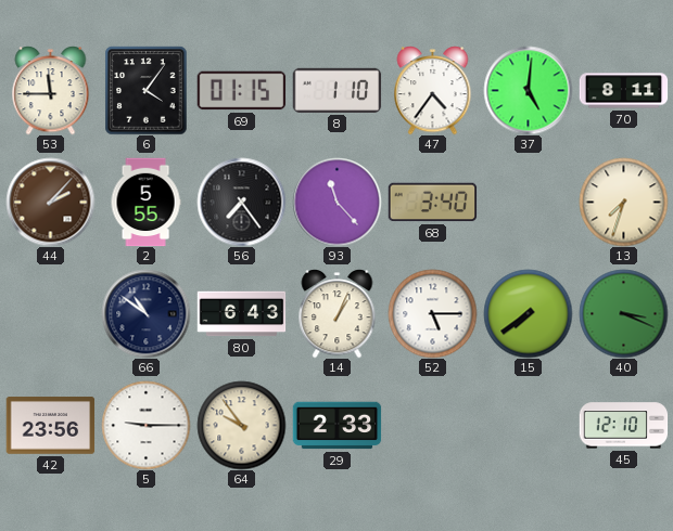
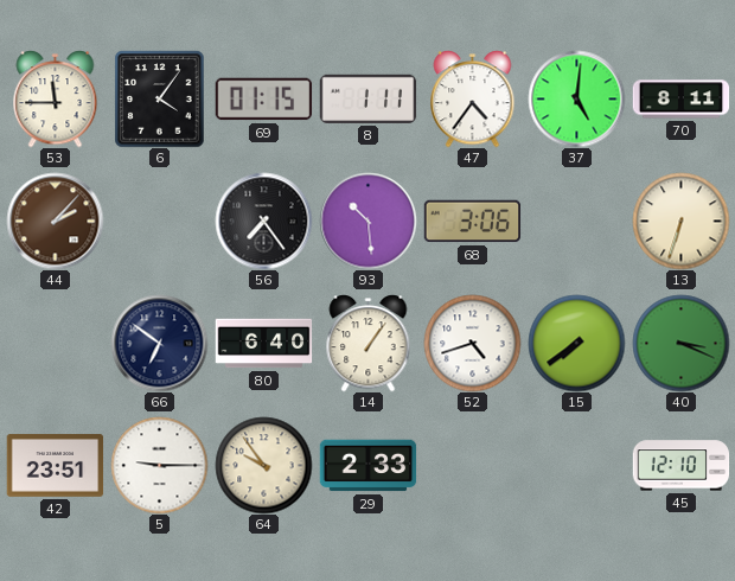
8: 1:10 -> 1:11 (367, 98)
2: 5:55 -> none (145, 202)
93: 11:23 -> 10:29 (367, 221)
68: 3:40 -> 3:06 (472, 222)
13: 7:33 -> 6:33 (680, 221)
66: 10:51 -> 6:51 (159, 343)
80: 6:43 -> 6:40 (263, 344)
14: 1:04 -> 1:06 (369, 343)
52: 5:15 -> 4:42 (472, 343)
42: 23:56 -> 23:51 (55, 466)
